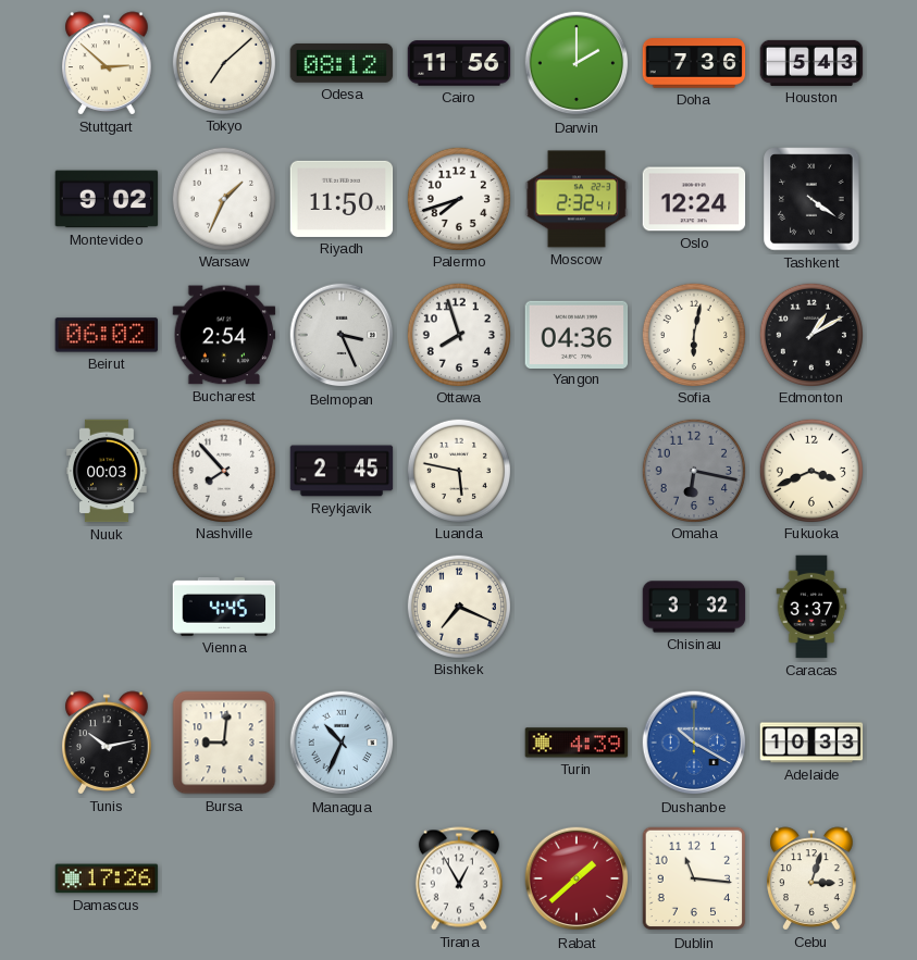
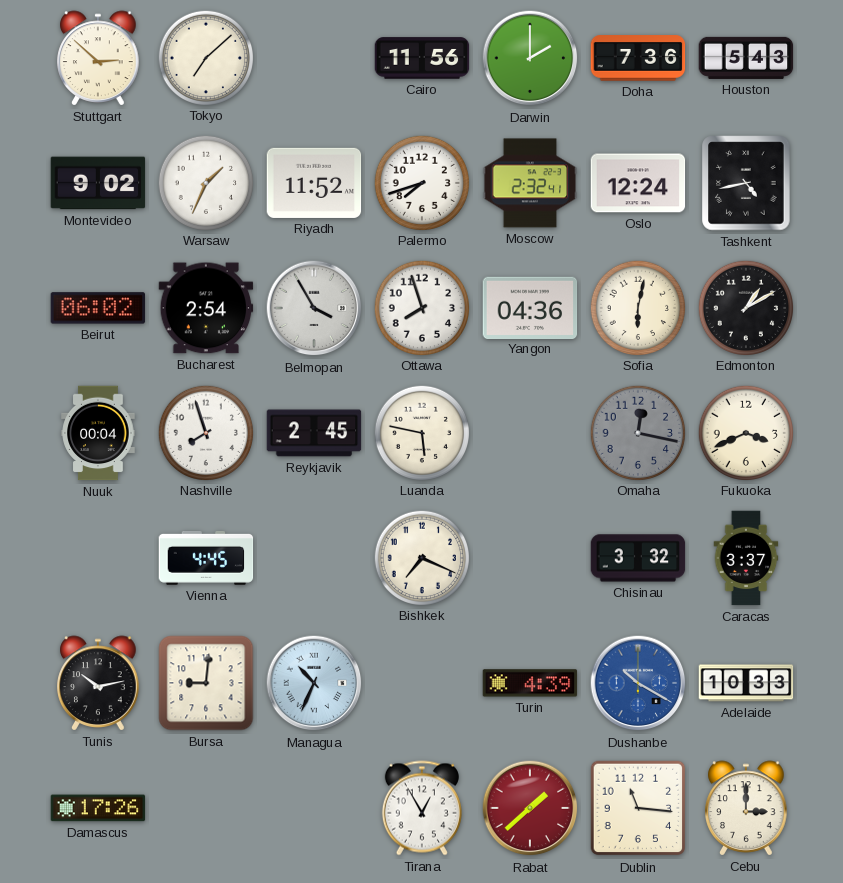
Odesa: 08:12 -> none (342, 63)
Riyadh: 11:50 -> 11:52 (314, 183)
Tashkent: 4:21 -> 4:43 (746, 183)
Belmopan: 3:26 -> 3:55 (314, 308)
Nuuk: 00:03 -> 00:04 (98, 433)
Nashville: 7:53 -> 7:57 (205, 432)
Omaha: 6:17 -> 12:17 (637, 432)
Cebu: 3:03 -> 3:00 (746, 808)
